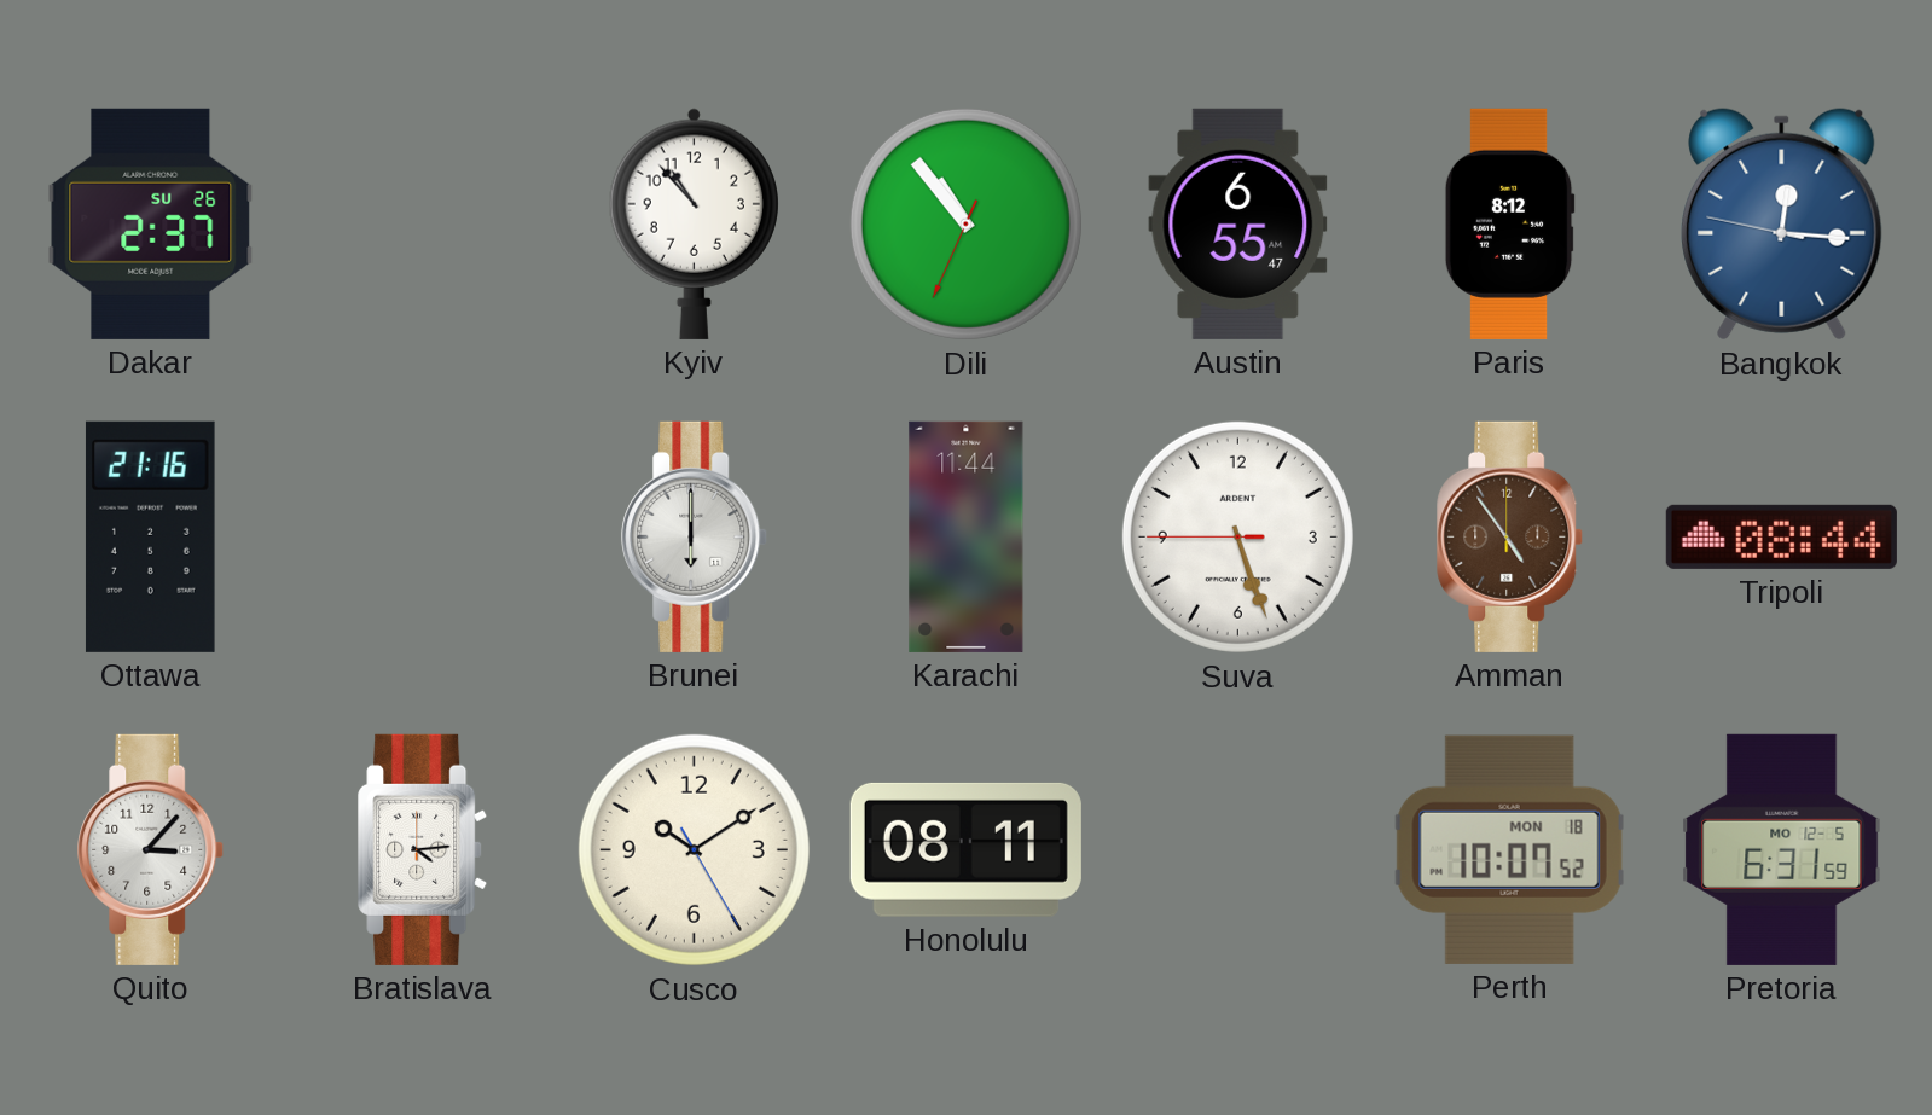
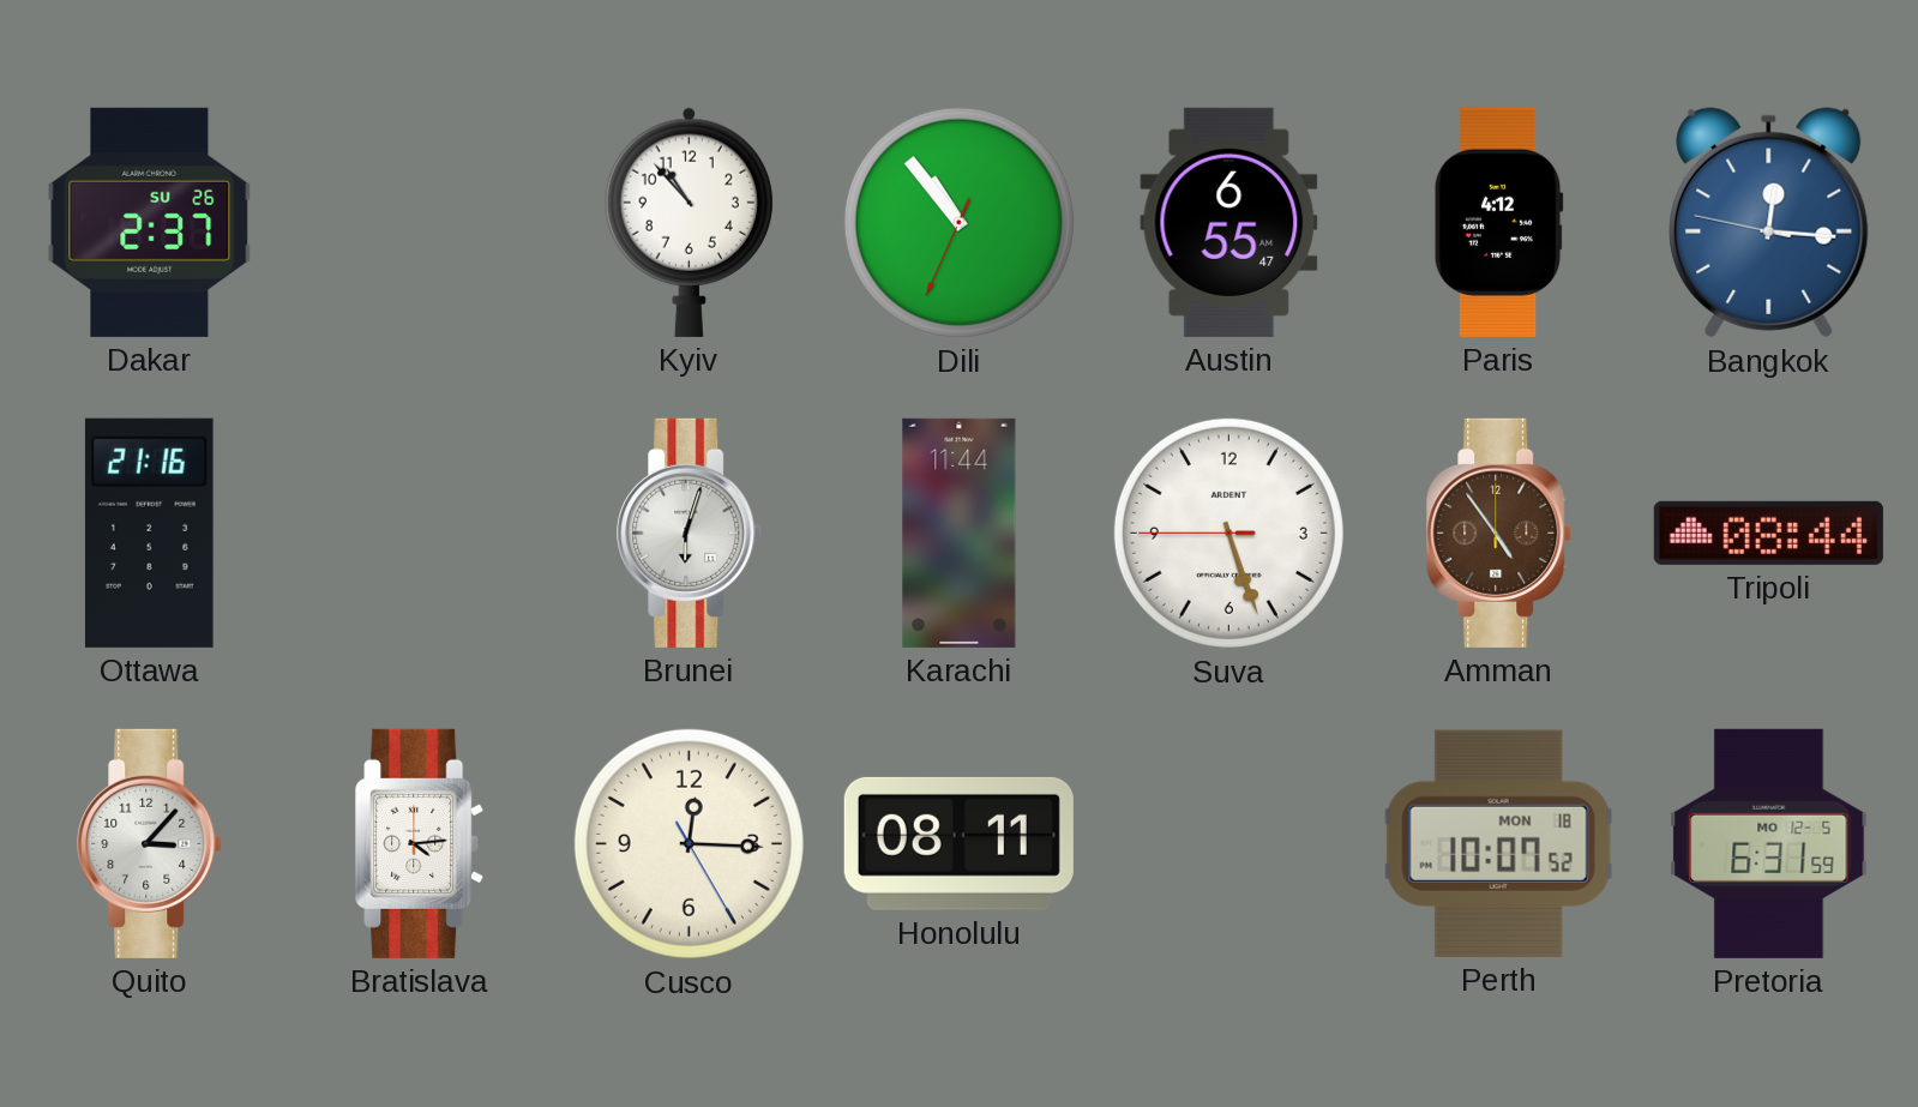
Paris: 8:12 -> 4:12 (1498, 222)
Brunei: 6:00 -> 6:03 (690, 533)
Cusco: 10:09 -> 12:15 (689, 843)
